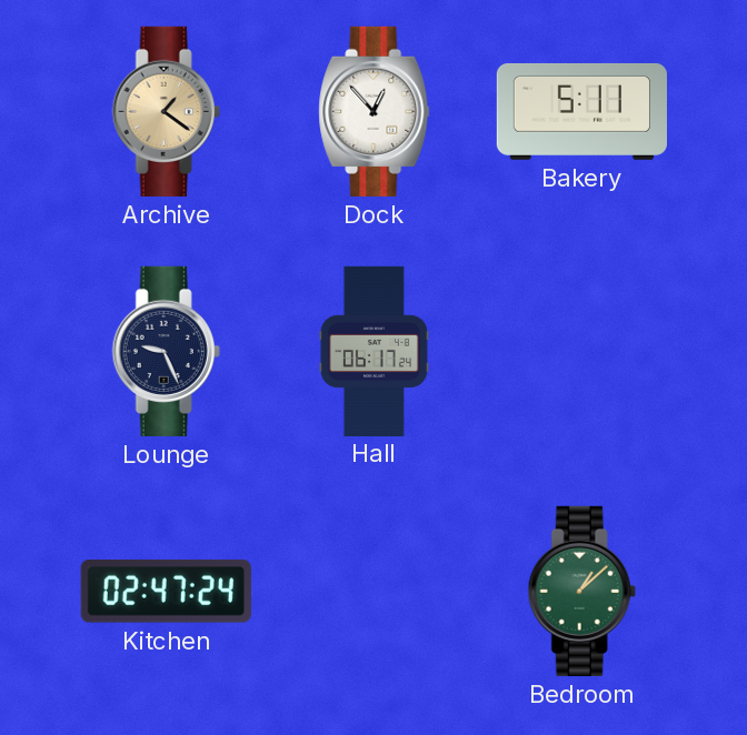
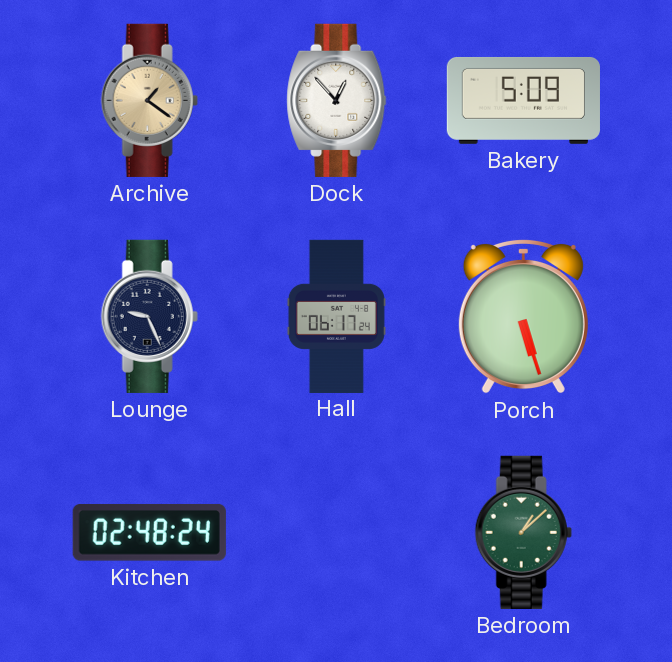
Bakery: 5:11 -> 5:09 (523, 100)
Porch: none -> 5:27 (523, 316)
Kitchen: 02:47 -> 02:48 (149, 532)
